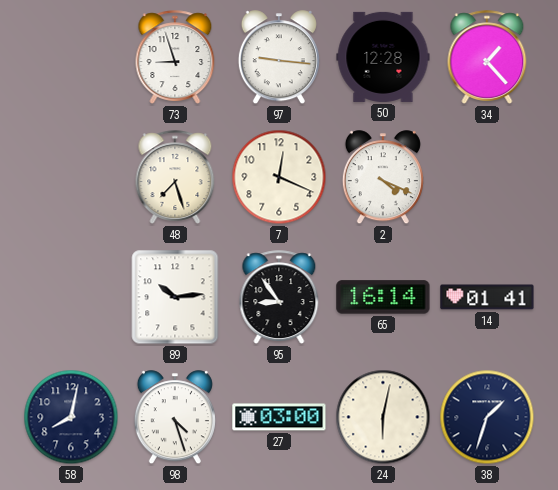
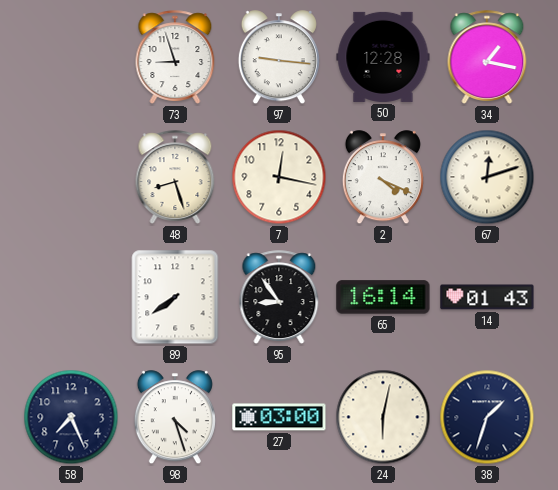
34: 1:23 -> 1:17 (487, 57)
48: 7:27 -> 8:27 (175, 177)
7: 12:19 -> 12:17 (279, 177)
67: none -> 12:12 (487, 177)
89: 10:14 -> 7:39 (175, 297)
14: 01:41 -> 01:43 (487, 297)
58: 8:02 -> 7:26 (71, 417)
